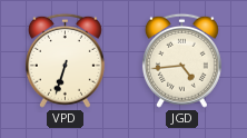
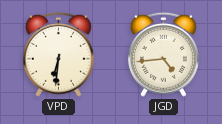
VPD: 6:33 -> 6:31 (58, 54)
